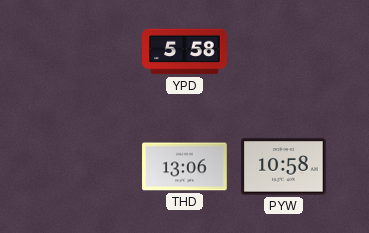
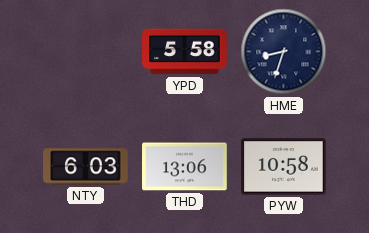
HME: none -> 8:33 (284, 52)
NTY: none -> 6:03 (86, 167)
